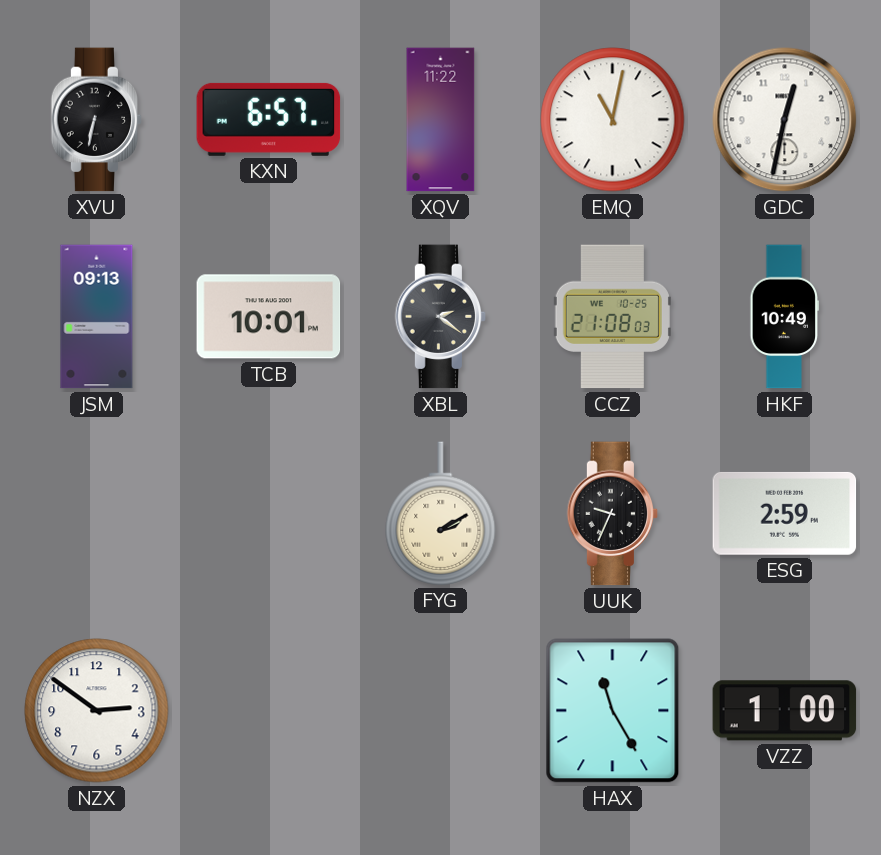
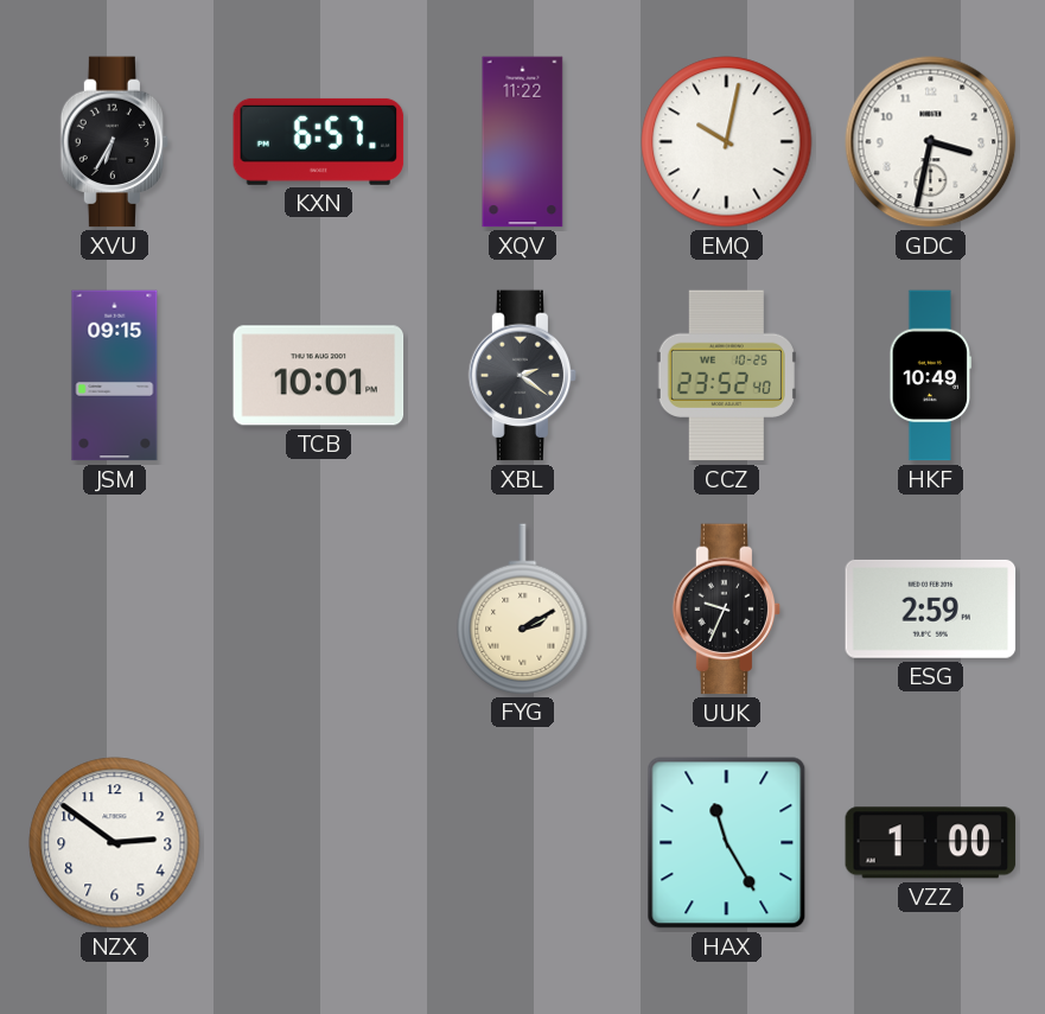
XVU: 6:32 -> 6:35 (115, 142)
EMQ: 11:02 -> 10:02 (727, 142)
GDC: 12:32 -> 3:32 (931, 142)
JSM: 09:13 -> 09:15 (115, 376)
CCZ: 21:08 -> 23:52 (726, 376)
